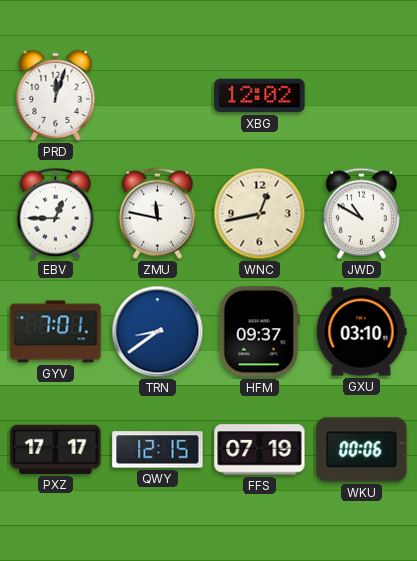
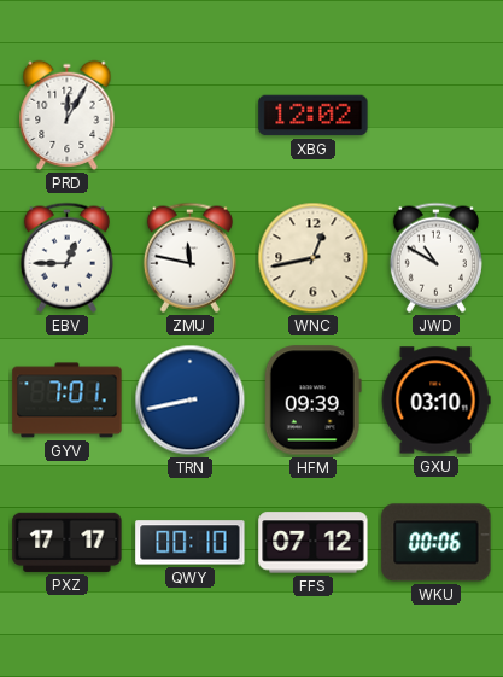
PRD: 12:03 -> 12:05 (68, 115)
TRN: 8:39 -> 8:43 (191, 401)
HFM: 09:37 -> 09:39 (312, 401)
QWY: 12:15 -> 00:10 (191, 543)
FFS: 07:19 -> 07:12 (314, 543)
